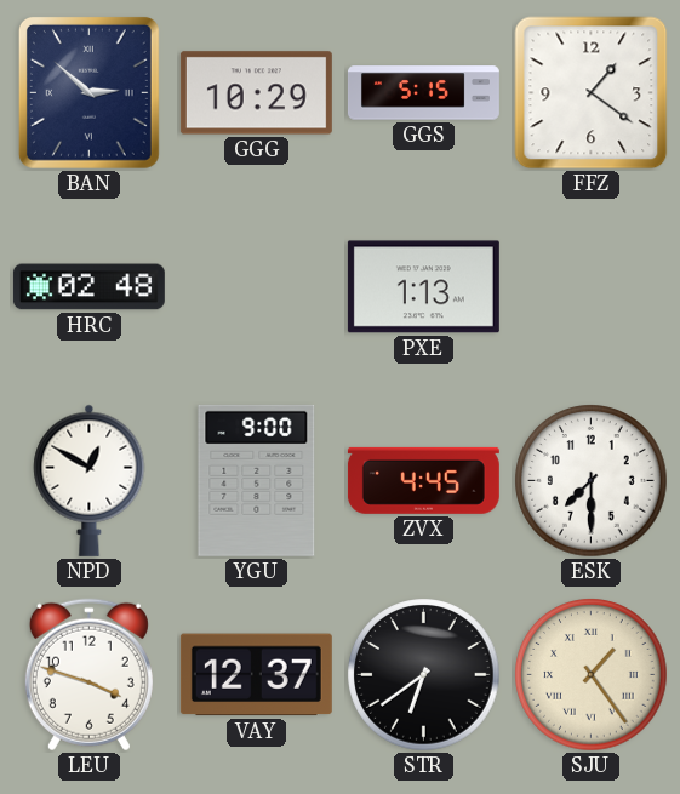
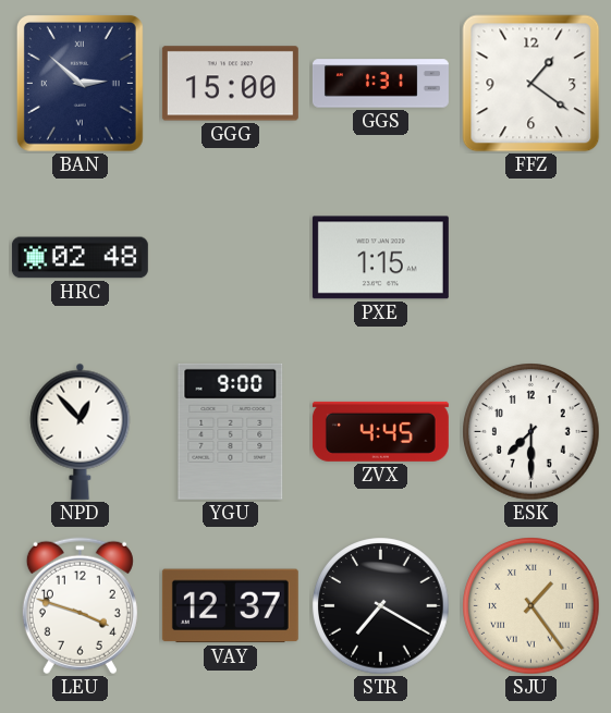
GGG: 10:29 -> 15:00 (230, 84)
GGS: 5:15 -> 1:31 (380, 84)
PXE: 1:13 -> 1:15 (380, 258)
NPD: 12:50 -> 12:53 (81, 431)
STR: 6:39 -> 7:20 (381, 606)
